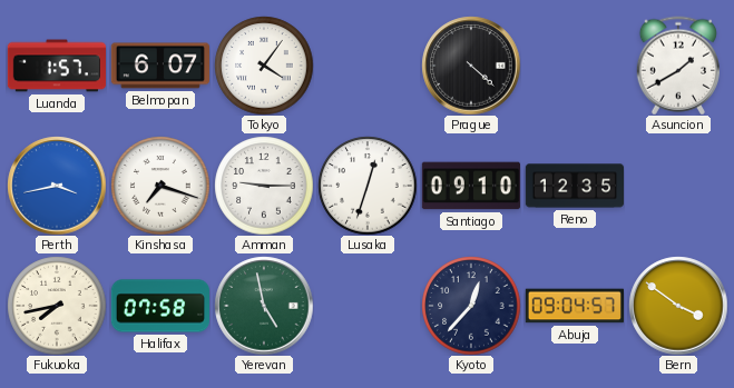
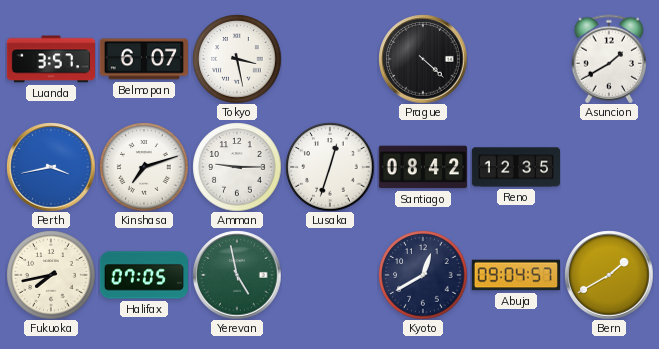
Luanda: 1:57 -> 3:57 (50, 59)
Tokyo: 4:06 -> 3:28 (237, 59)
Kinshasa: 7:18 -> 7:12 (144, 167)
Santiago: 09:10 -> 08:42 (423, 167)
Halifax: 07:58 -> 07:05 (143, 275)
Kyoto: 12:37 -> 12:40 (423, 275)
Bern: 3:51 -> 1:40 (609, 275)
